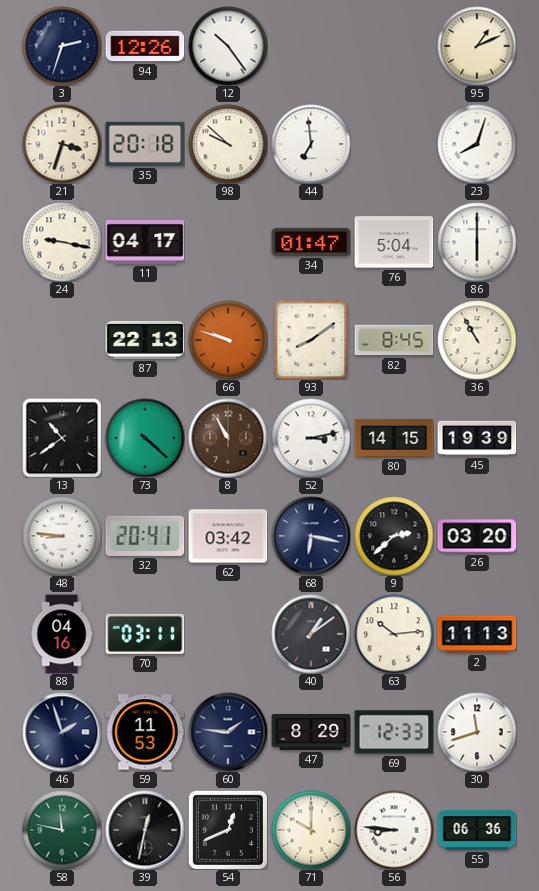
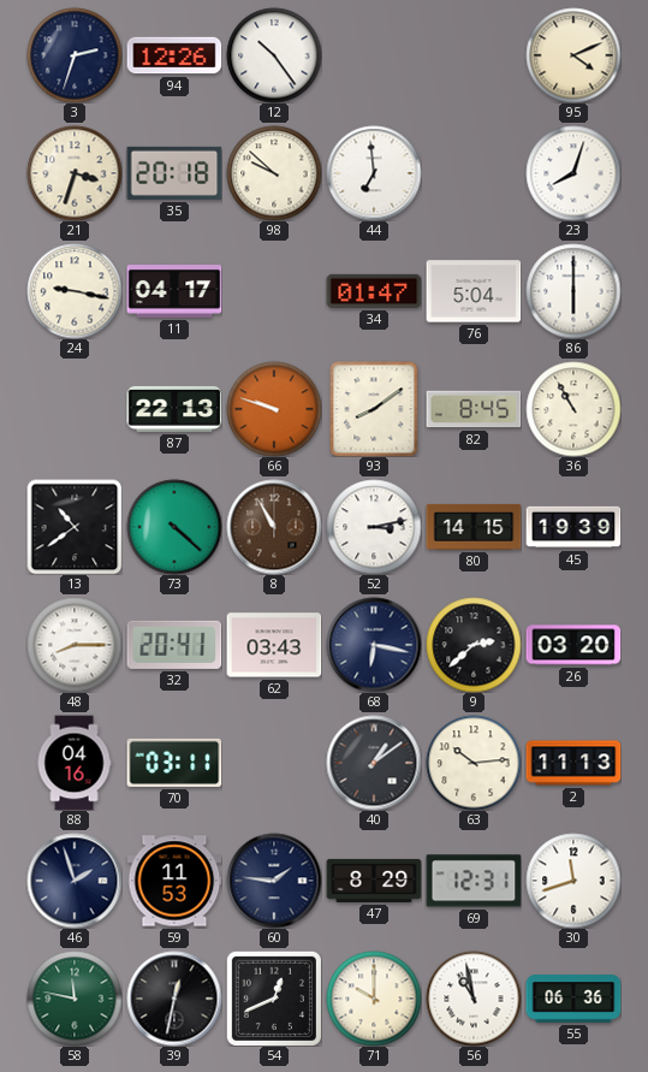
95: 1:11 -> 4:11 (573, 55)
48: 8:46 -> 8:15 (75, 645)
62: 03:42 -> 03:43 (274, 645)
69: 12:33 -> 12:31 (474, 881)
56: 8:46 -> 10:58 (474, 999)
